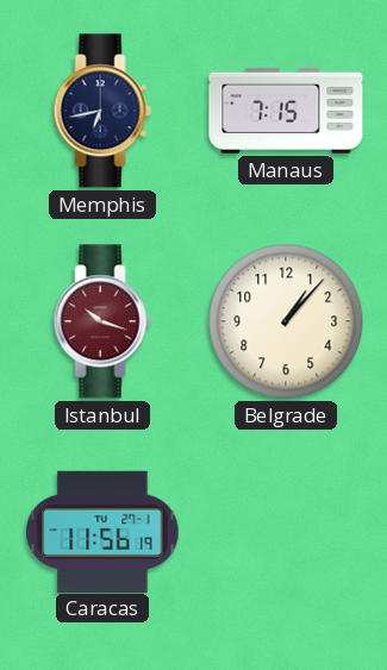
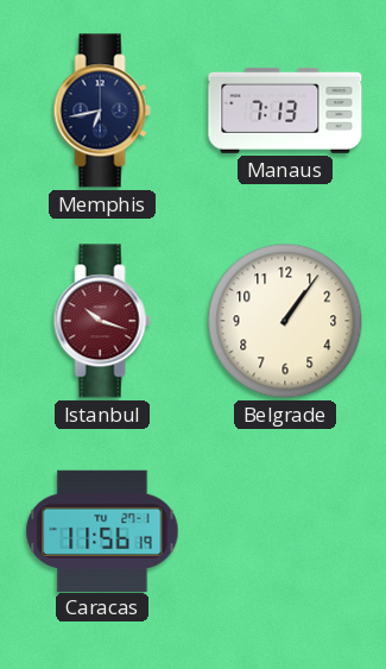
Manaus: 7:15 -> 7:13 (285, 111)
Belgrade: 1:07 -> 1:06 (285, 321)
